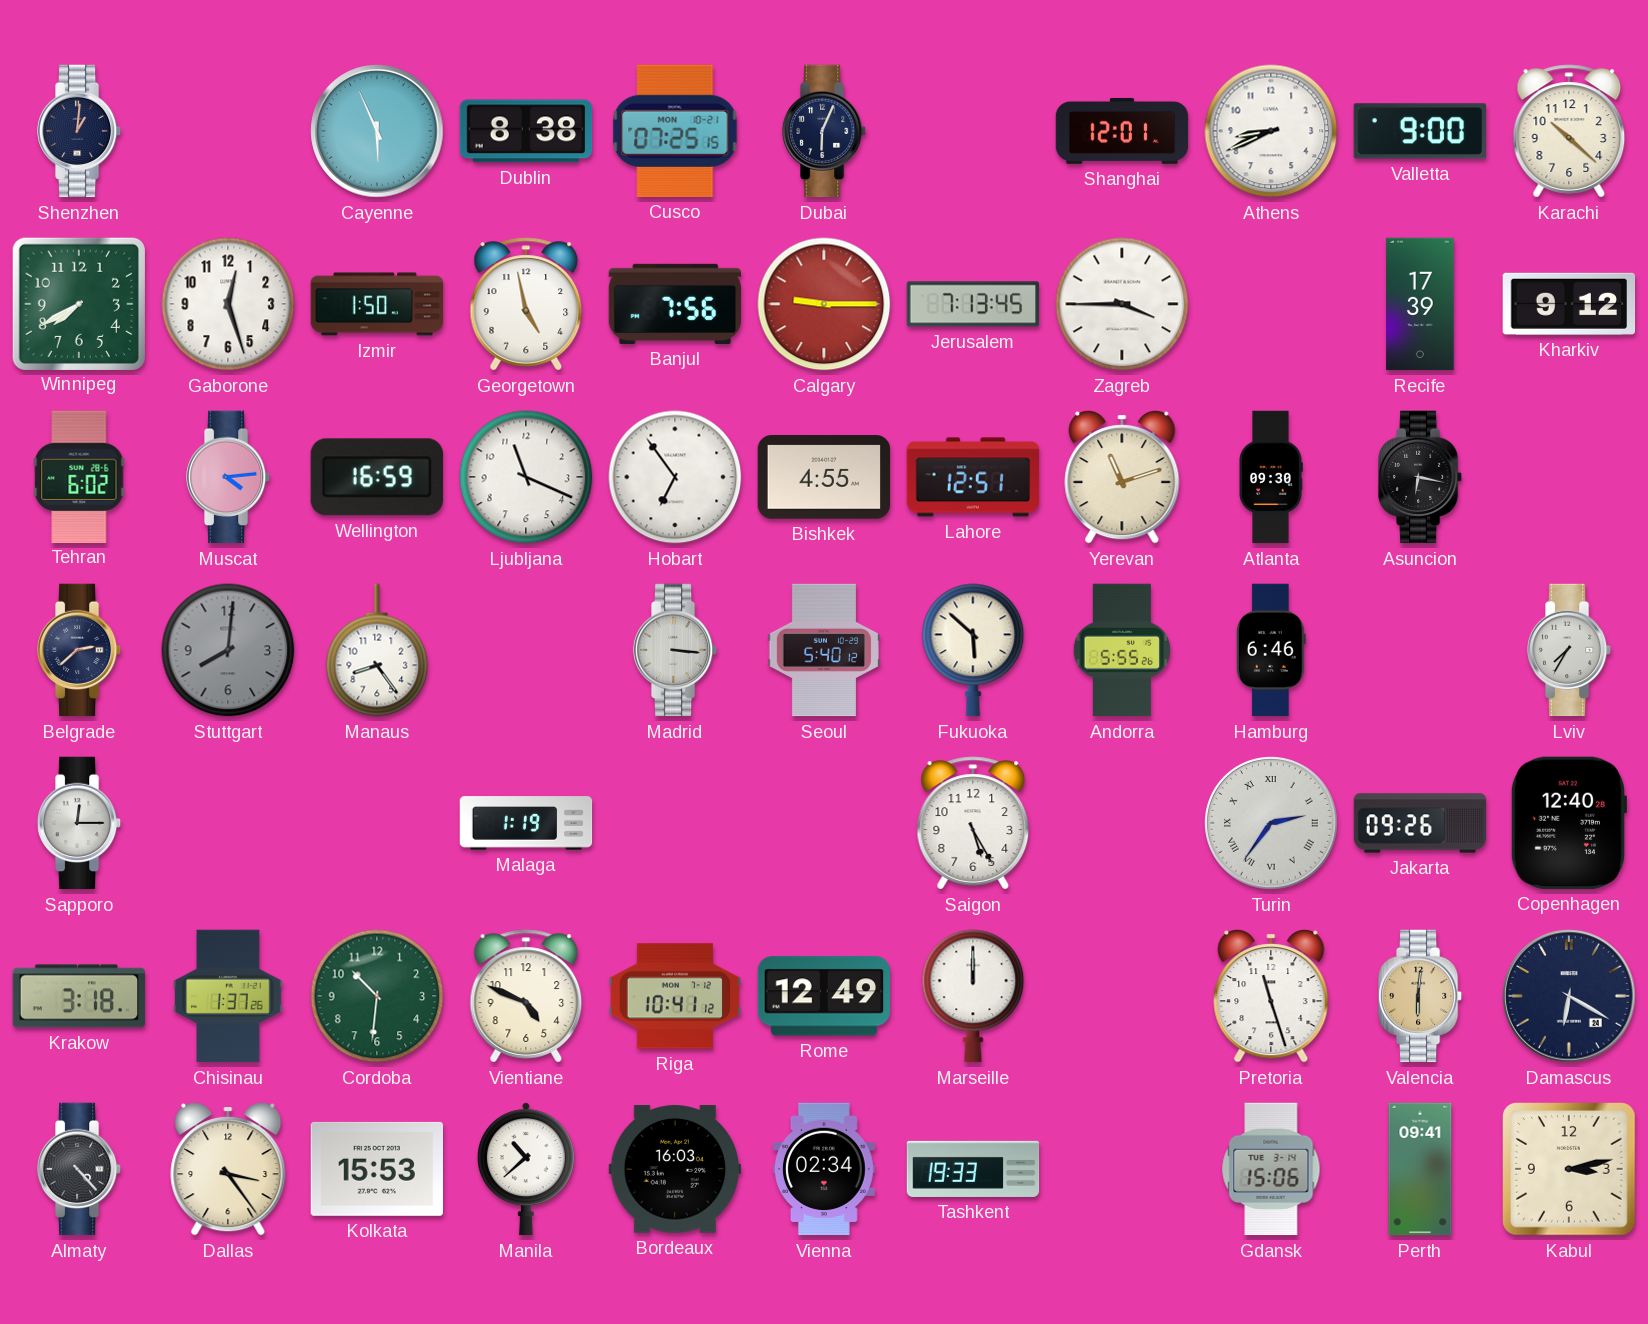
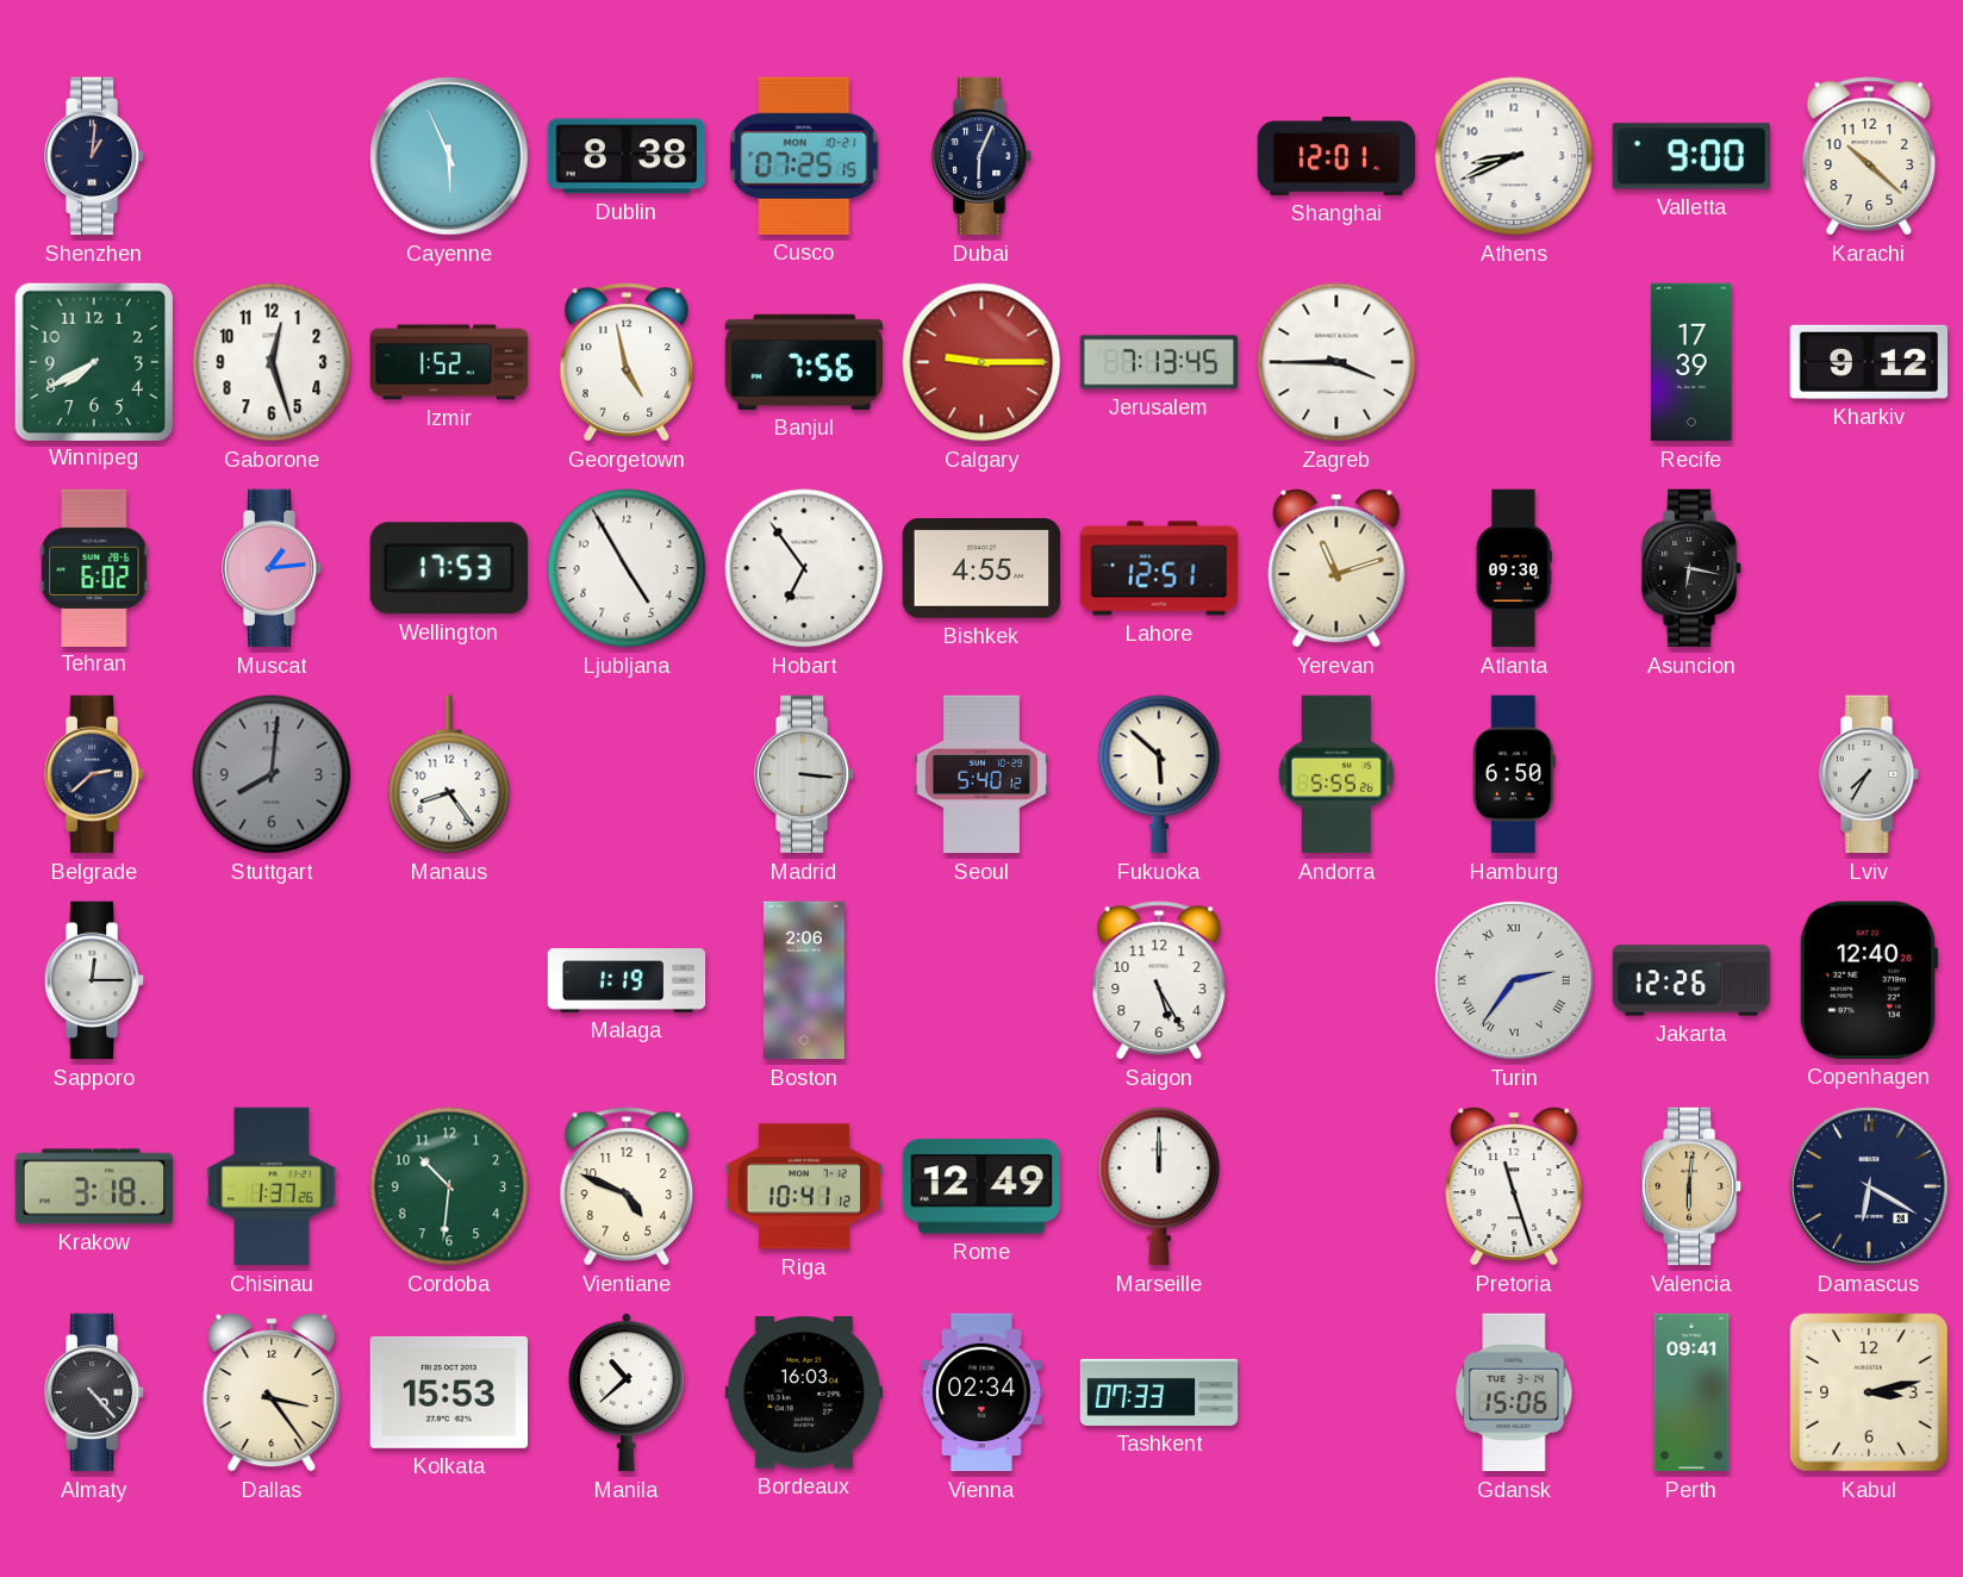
Izmir: 1:50 -> 1:52 (449, 362)
Muscat: 4:14 -> 1:14 (272, 568)
Wellington: 16:59 -> 17:53 (449, 568)
Ljubljana: 11:19 -> 4:55 (627, 568)
Hamburg: 6:46 -> 6:50 (1514, 774)
Boston: none -> 2:06 (804, 980)
Jakarta: 09:26 -> 12:26 (1691, 980)
Tashkent: 19:33 -> 07:33 (1159, 1392)
